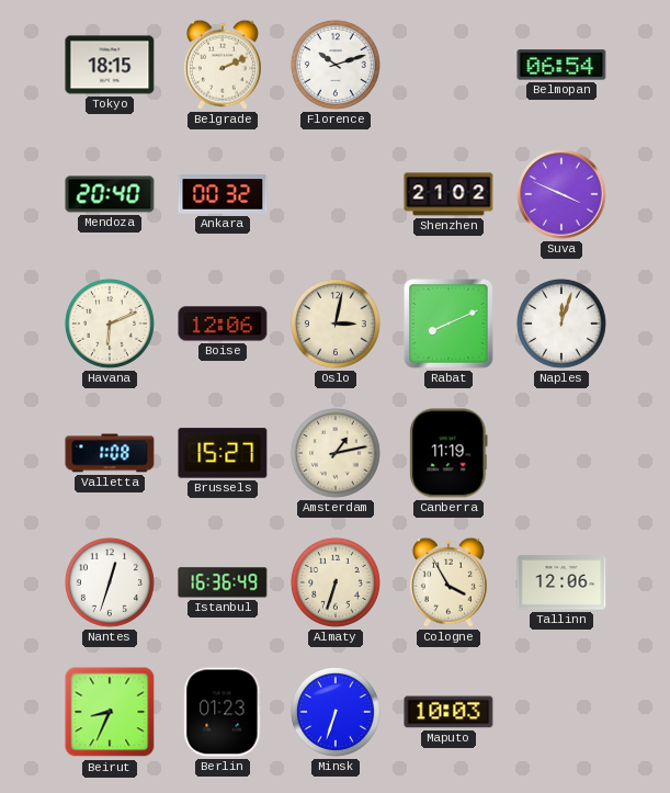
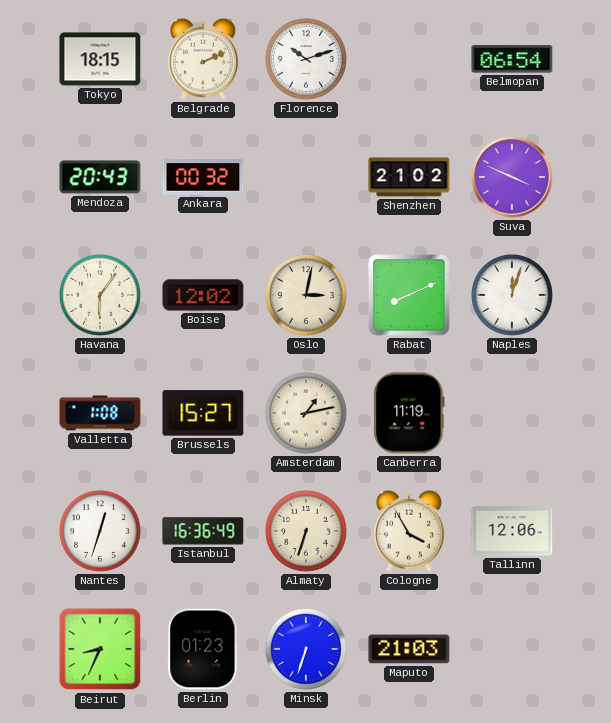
Mendoza: 20:40 -> 20:43 (100, 177)
Havana: 6:11 -> 6:06 (100, 295)
Boise: 12:06 -> 12:02 (203, 295)
Maputo: 10:03 -> 21:03 (409, 649)
